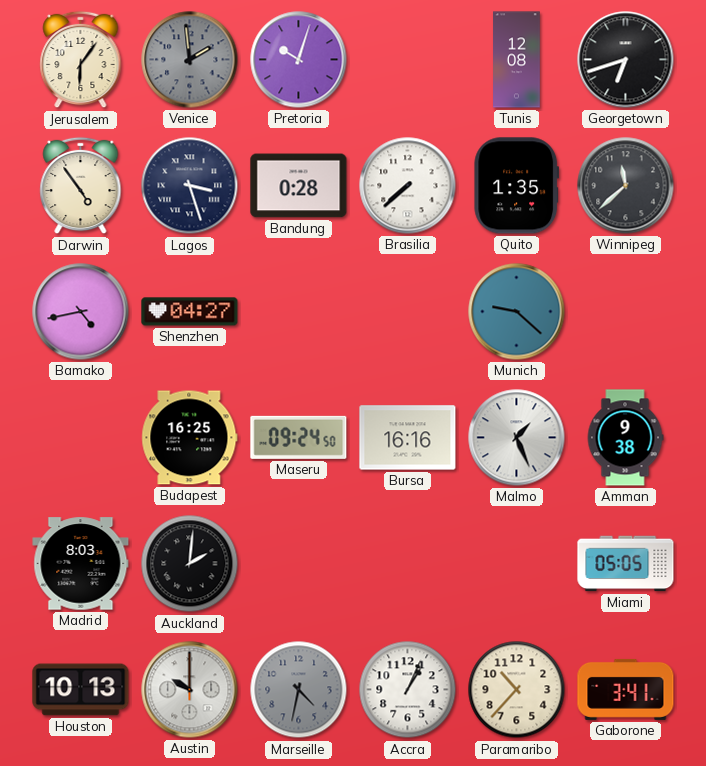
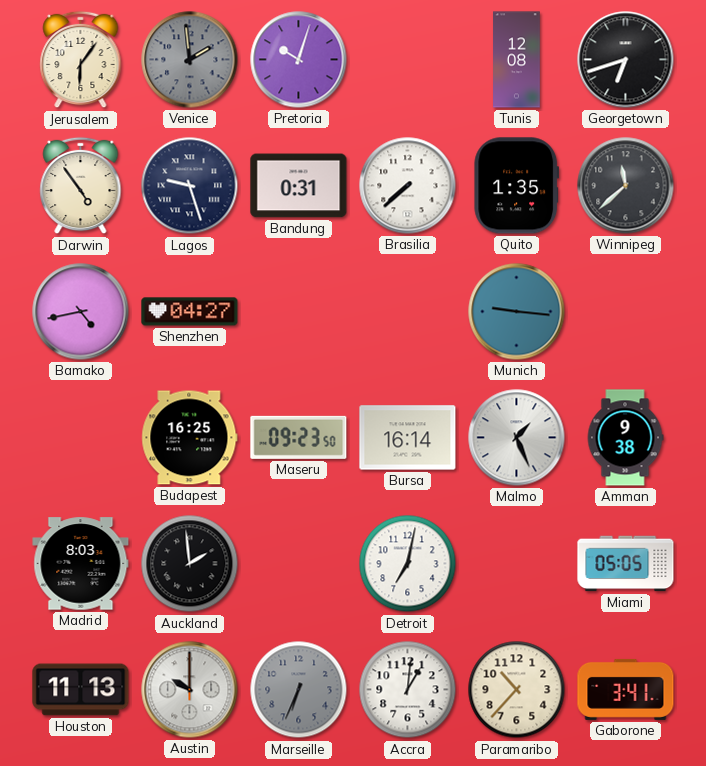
Lagos: 3:27 -> 9:27 (190, 186)
Bandung: 0:28 -> 0:31 (299, 186)
Munich: 9:22 -> 9:16 (517, 312)
Maseru: 09:24 -> 09:23 (299, 437)
Bursa: 16:16 -> 16:14 (408, 438)
Auckland: 2:01 -> 1:59 (190, 564)
Detroit: none -> 7:02 (408, 564)
Houston: 10:13 -> 11:13 (81, 690)
Marseille: 4:32 -> 6:34 (299, 690)
Accra: 1:04 -> 1:01 (408, 690)
